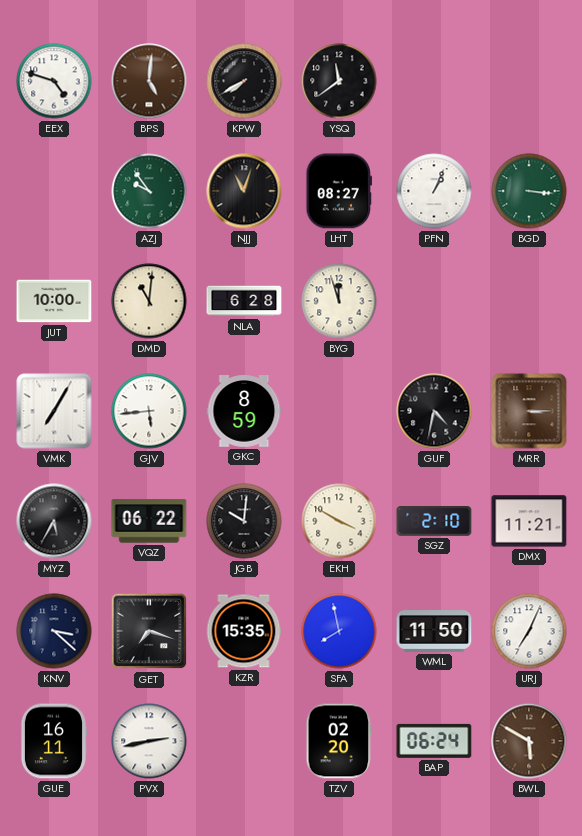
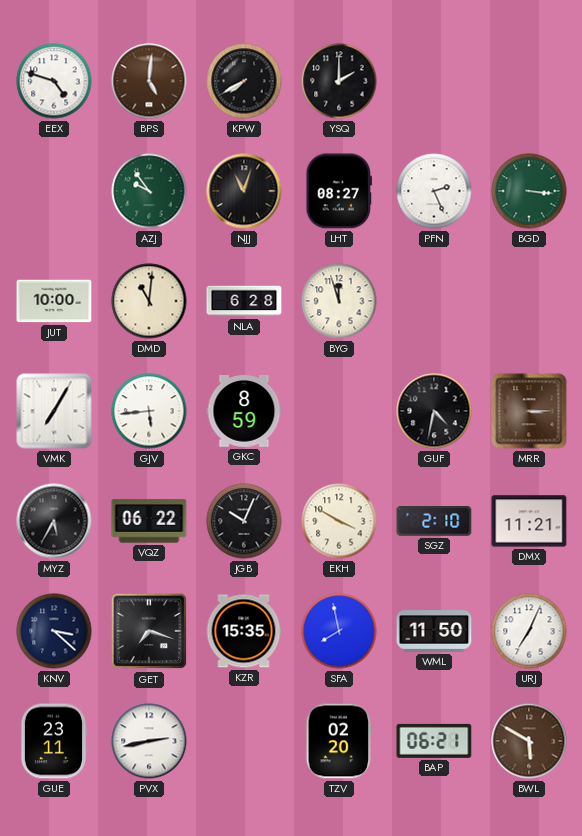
YSQ: 11:39 -> 2:00 (339, 81)
PFN: 1:04 -> 2:26 (434, 191)
JGB: 10:01 -> 10:04 (244, 521)
GUE: 16:11 -> 23:11 (53, 741)
BAP: 06:24 -> 06:21 (434, 741)
